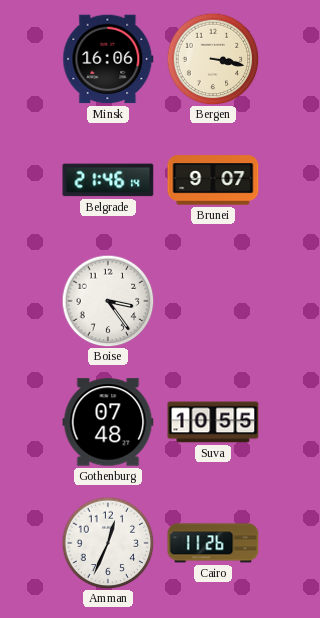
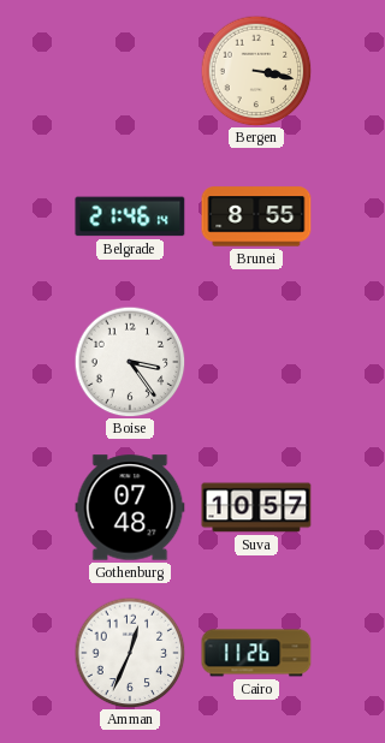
Minsk: 16:06 -> none (108, 59)
Brunei: 9:07 -> 8:55 (256, 216)
Suva: 10:55 -> 10:57 (256, 507)
